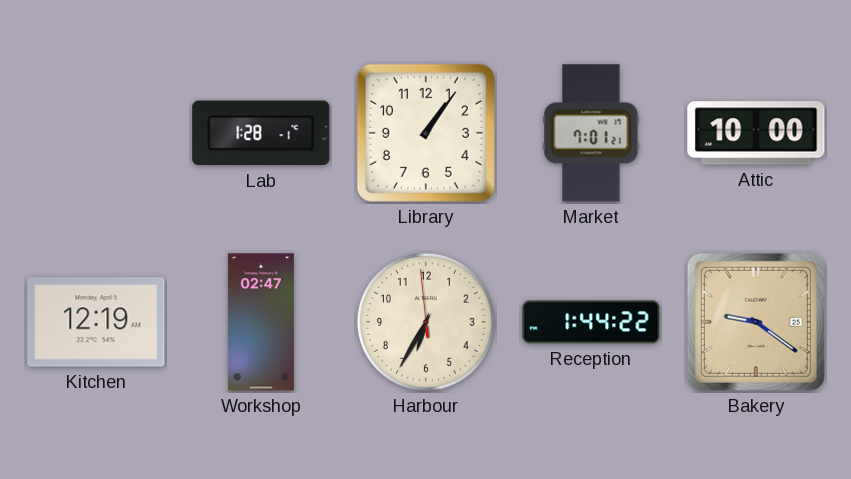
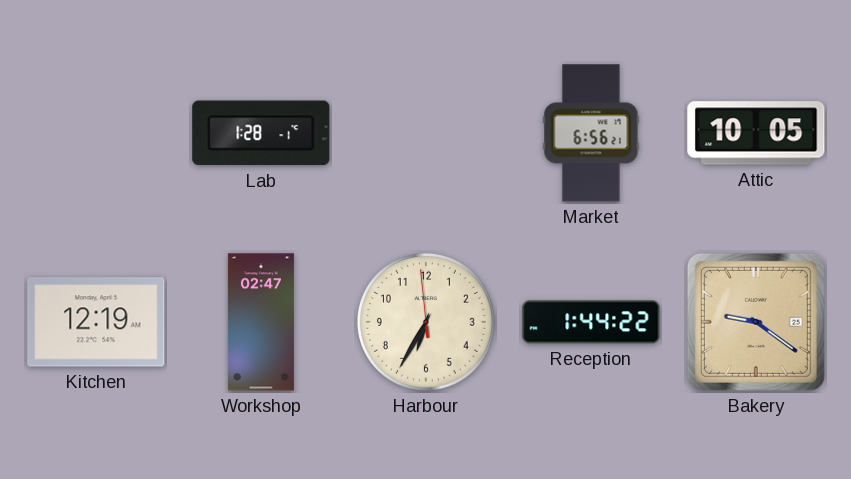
Library: 1:06 -> none (426, 133)
Market: 7:01 -> 6:56 (591, 133)
Attic: 10:00 -> 10:05 (756, 133)
